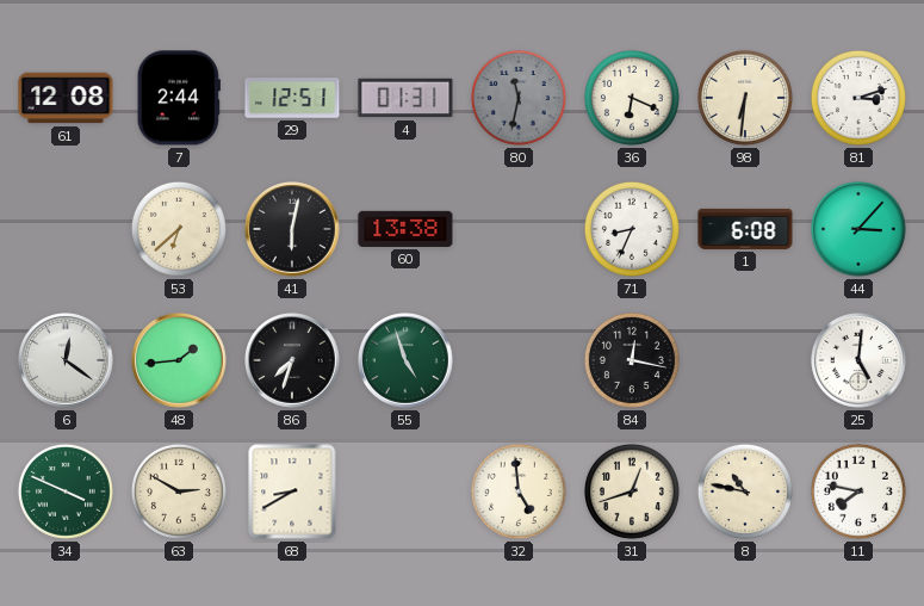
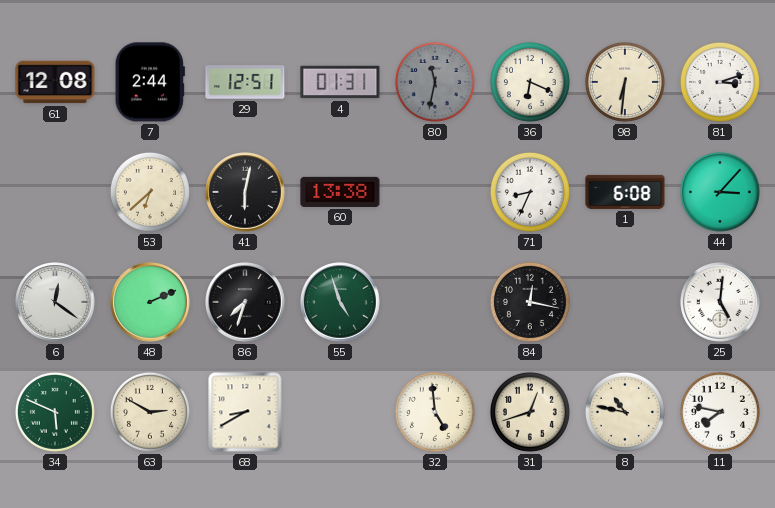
48: 1:44 -> 2:11 (150, 302)
34: 3:49 -> 5:49 (55, 412)
